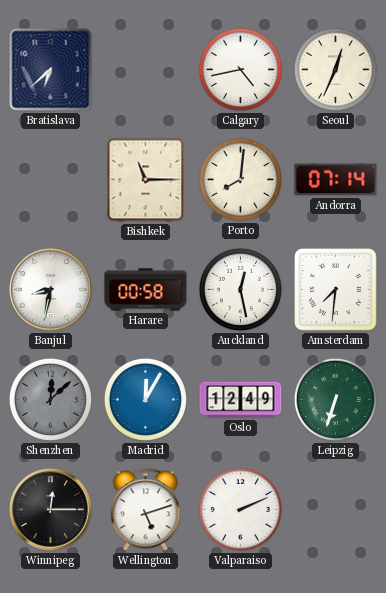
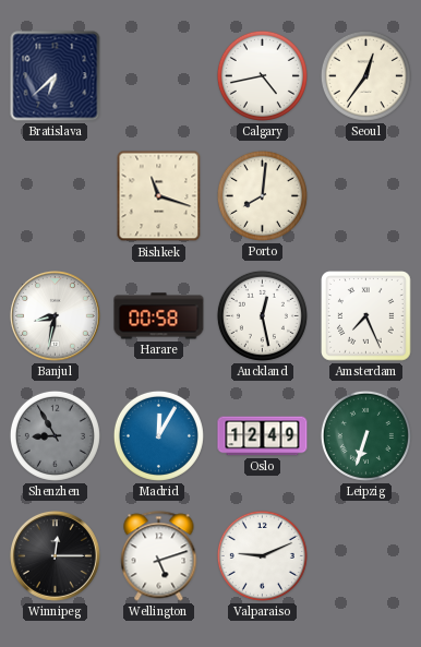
Seoul: 12:34 -> 12:36 (365, 75)
Bishkek: 11:15 -> 11:18 (159, 196)
Andorra: 07:14 -> none (336, 180)
Amsterdam: 7:31 -> 7:26 (366, 316)
Shenzhen: 12:08 -> 8:55 (55, 435)
Valparaiso: 2:11 -> 9:11 (262, 555)
